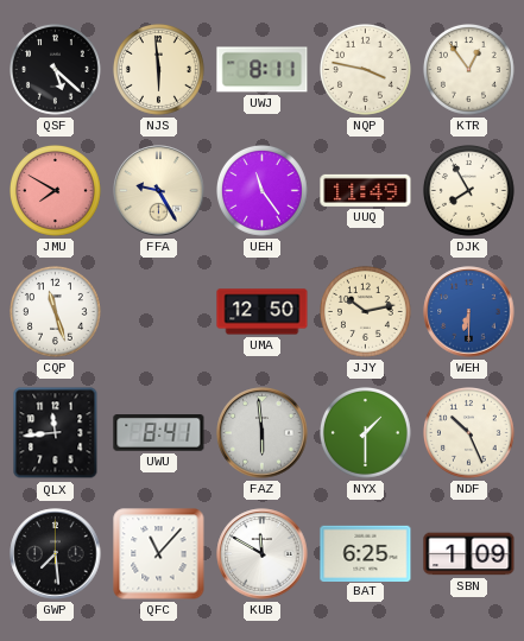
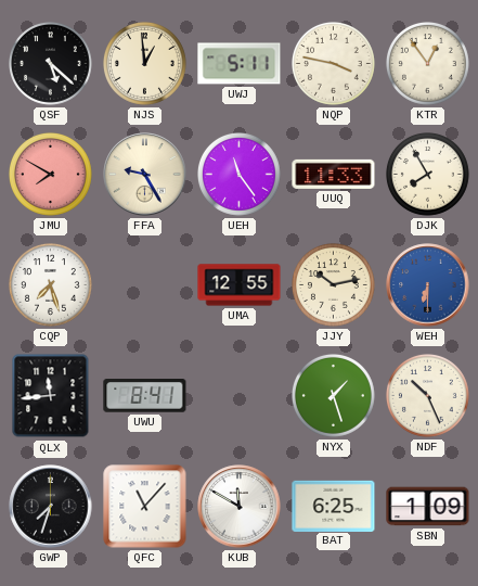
NJS: 5:59 -> 12:59 (145, 64)
UWJ: 8:11 -> 5:11 (240, 64)
UUQ: 11:49 -> 11:33 (334, 174)
CQP: 11:27 -> 7:27 (51, 285)
UMA: 12:50 -> 12:55 (240, 285)
FAZ: 5:59 -> none (263, 433)
NYX: 1:30 -> 1:27 (334, 396)
GWP: 7:29 -> 7:33 (51, 507)
